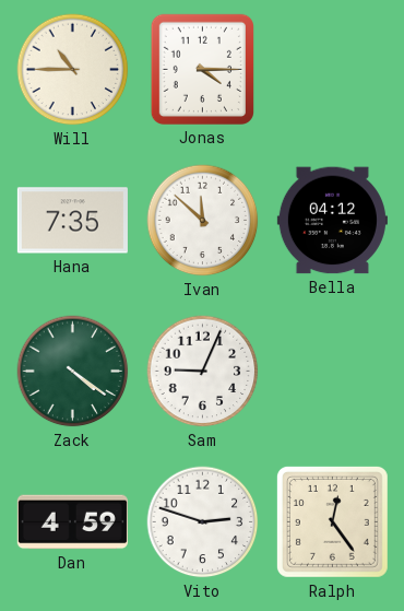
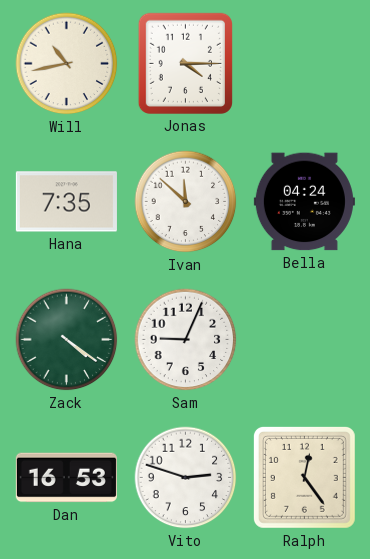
Will: 10:45 -> 10:43 (67, 64)
Bella: 04:12 -> 04:24 (304, 202)
Dan: 4:59 -> 16:53 (66, 478)
